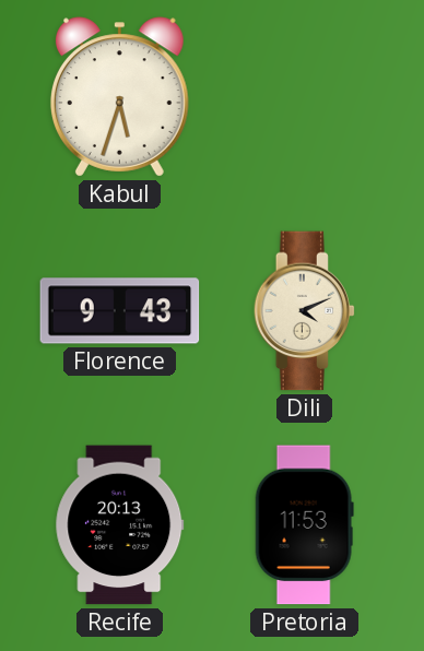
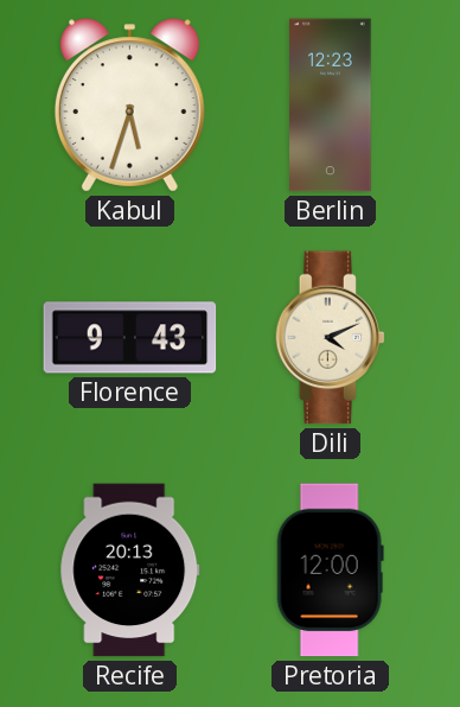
Berlin: none -> 12:23 (331, 106)
Pretoria: 11:53 -> 12:00 (330, 571)
